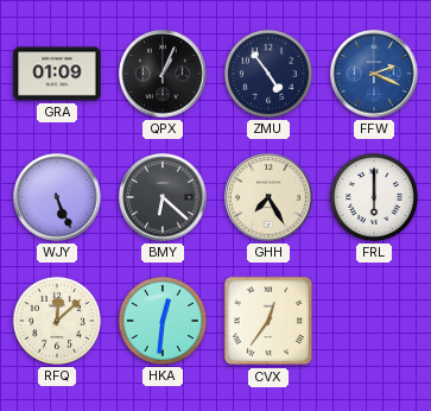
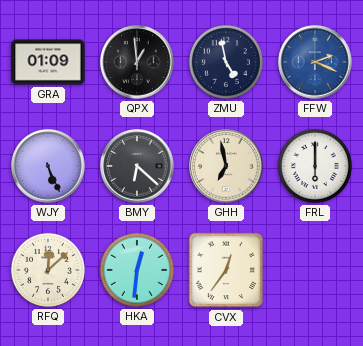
QPX: 1:04 -> 12:59 (137, 62)
ZMU: 4:54 -> 4:58 (226, 62)
GHH: 7:25 -> 6:58 (226, 166)
